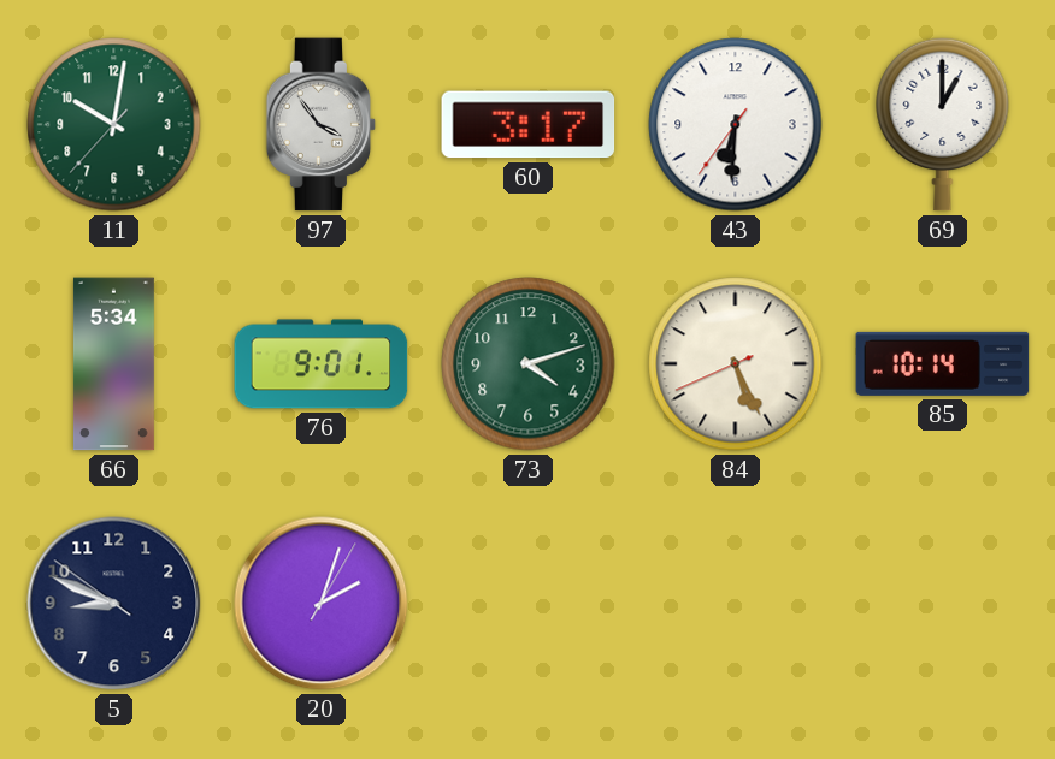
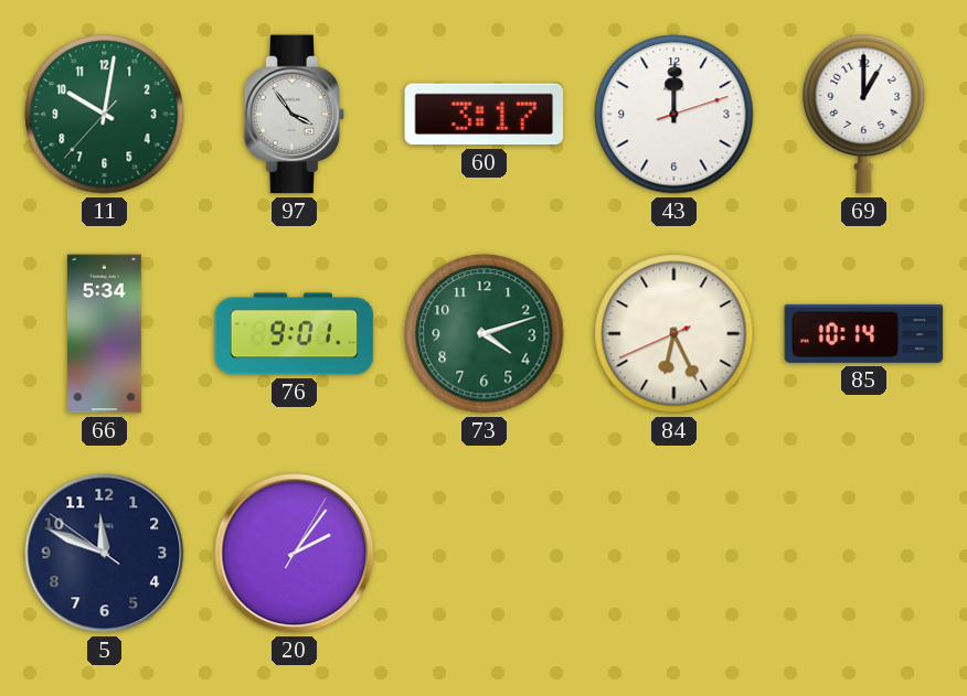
43: 6:30 -> 12:00 (674, 115)
84: 5:25 -> 6:25 (674, 334)
5: 8:48 -> 11:48 (105, 554)
20: 2:03 -> 2:06 (295, 554)
